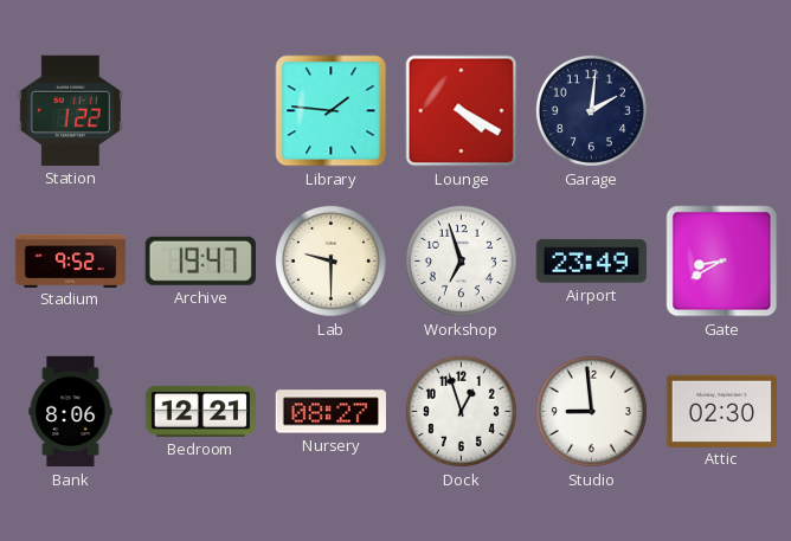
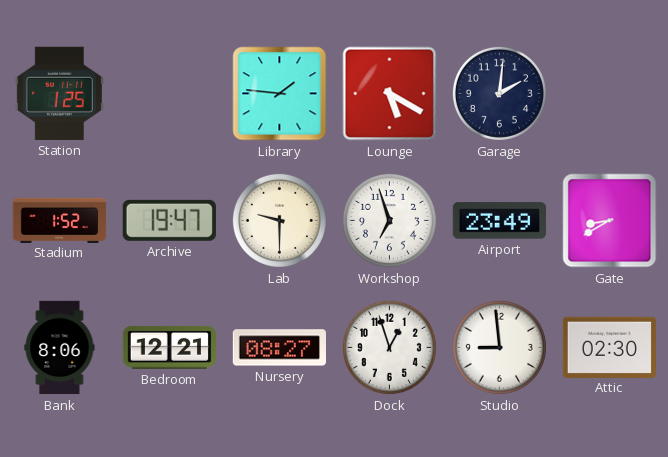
Station: 1:22 -> 1:25 (59, 93)
Lounge: 4:20 -> 5:20 (390, 94)
Stadium: 9:52 -> 1:52 (60, 220)
